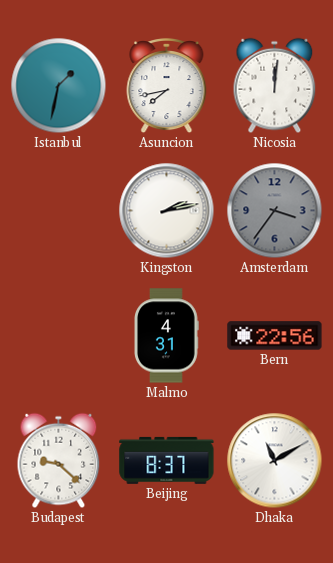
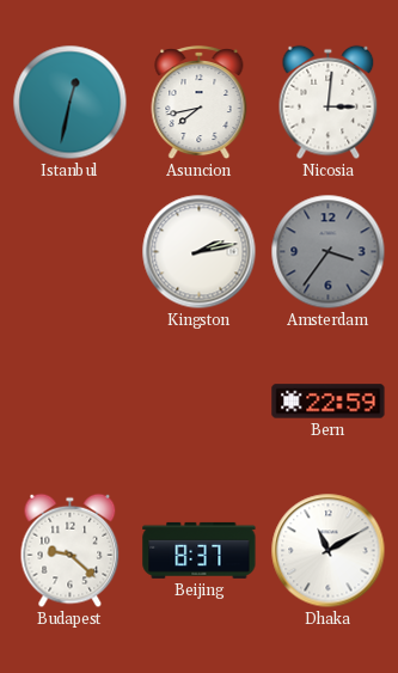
Istanbul: 1:32 -> 12:32 (71, 103)
Nicosia: 12:01 -> 3:01 (329, 103)
Malmo: 4:31 -> none (167, 336)
Bern: 22:56 -> 22:59 (329, 402)
